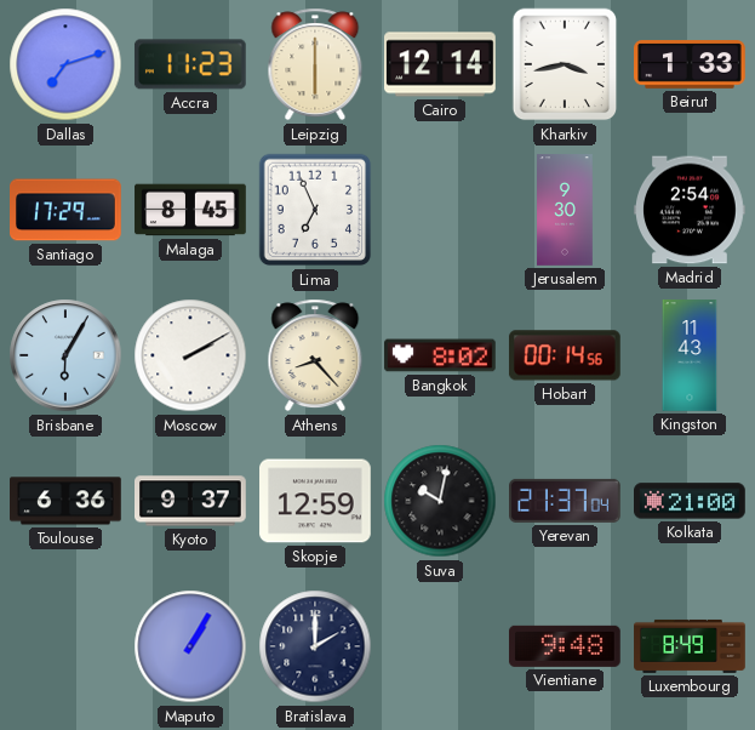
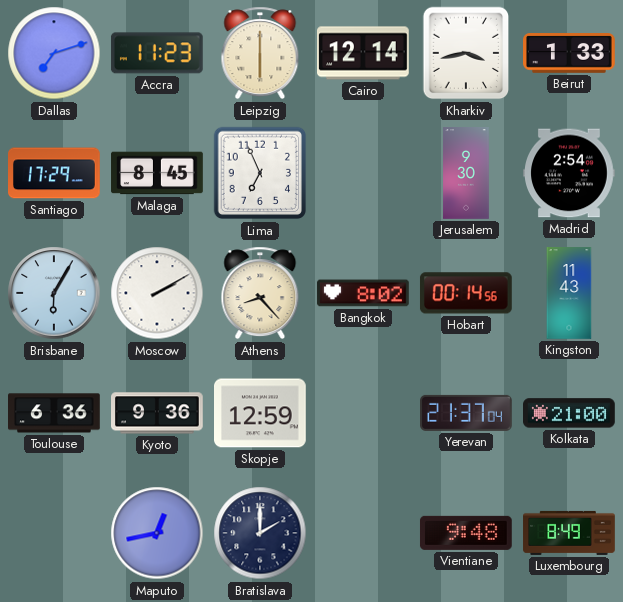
Kyoto: 9:37 -> 9:36 (158, 413)
Suva: 10:02 -> none (440, 501)
Maputo: 1:05 -> 12:43 (157, 533)
